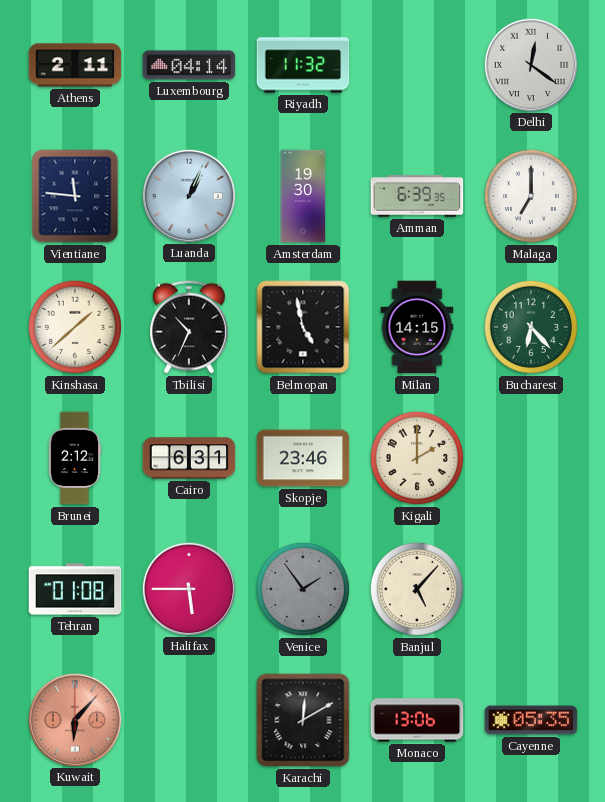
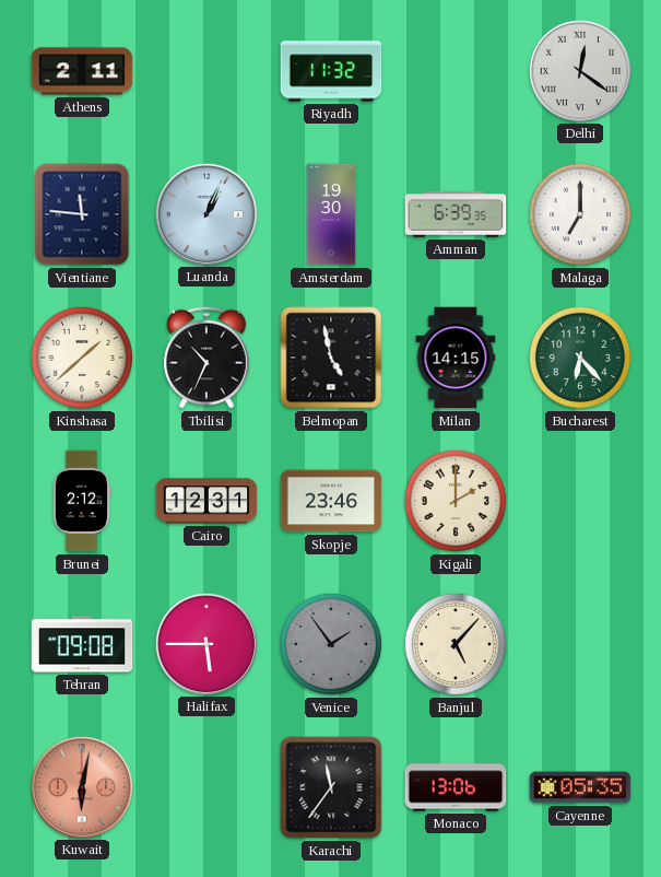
Luxembourg: 04:14 -> none (189, 65)
Cairo: 6:31 -> 12:31 (206, 501)
Tehran: 01:08 -> 09:08 (82, 644)
Kuwait: 6:07 -> 6:02 (81, 786)
Karachi: 12:10 -> 11:36 (331, 787)
